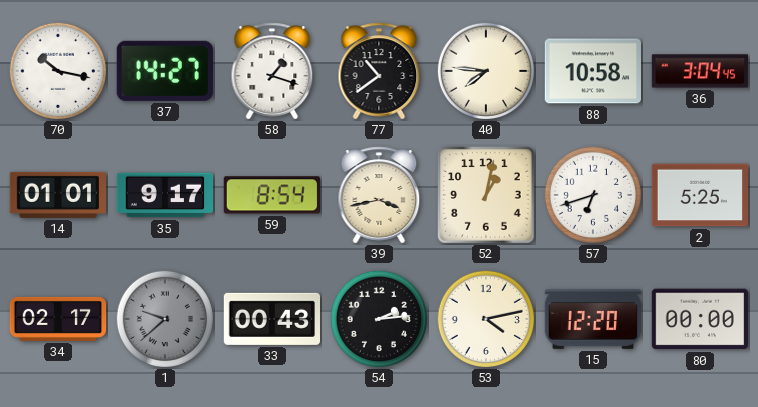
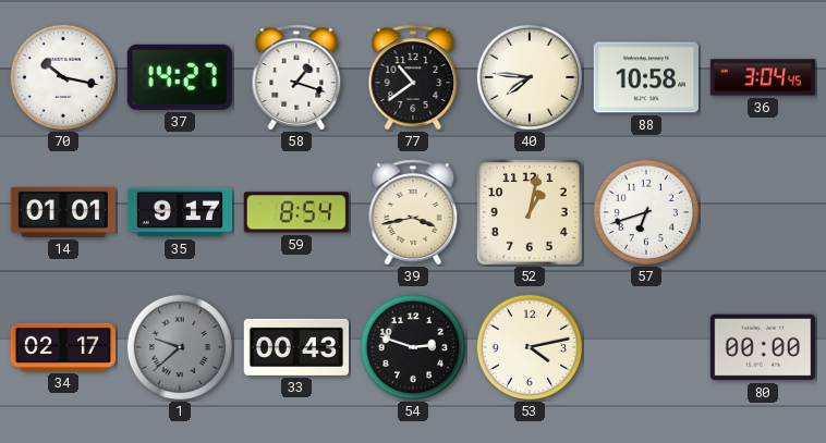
2: 5:25 -> none (699, 195)
54: 2:14 -> 2:48 (412, 346)
15: 12:20 -> none (592, 319)
